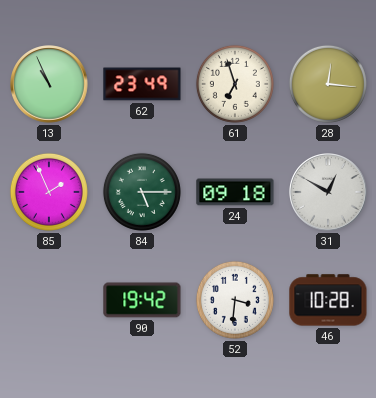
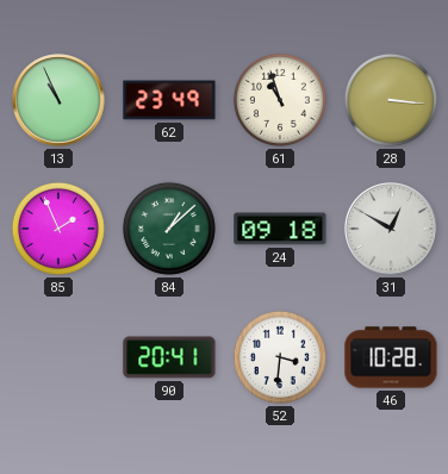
61: 6:57 -> 10:57 (280, 100)
28: 12:16 -> 3:16 (391, 100)
84: 5:15 -> 1:08 (169, 229)
90: 19:42 -> 20:41 (169, 357)
